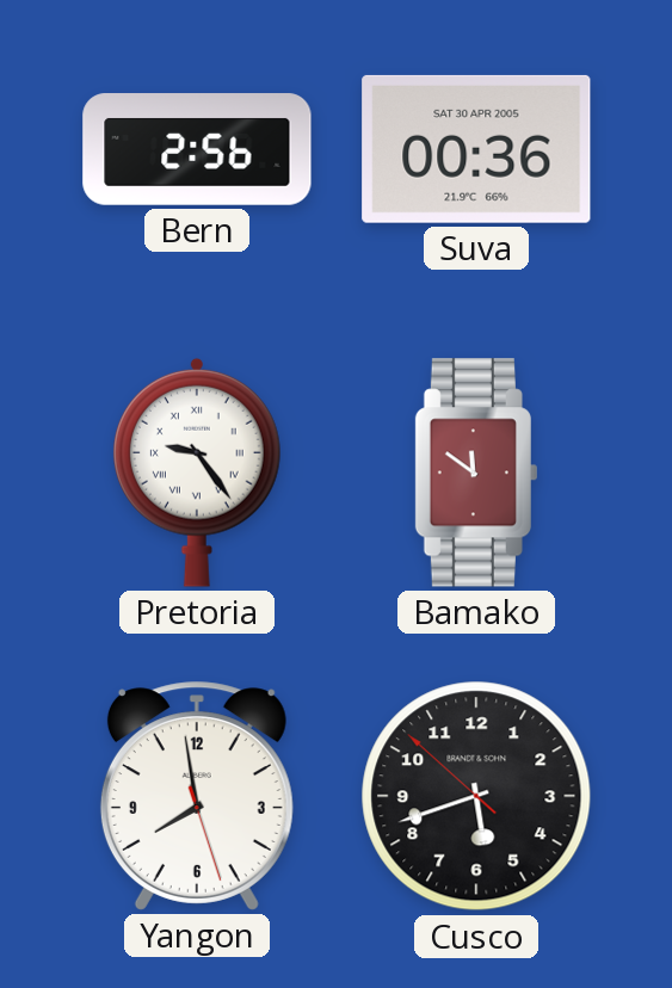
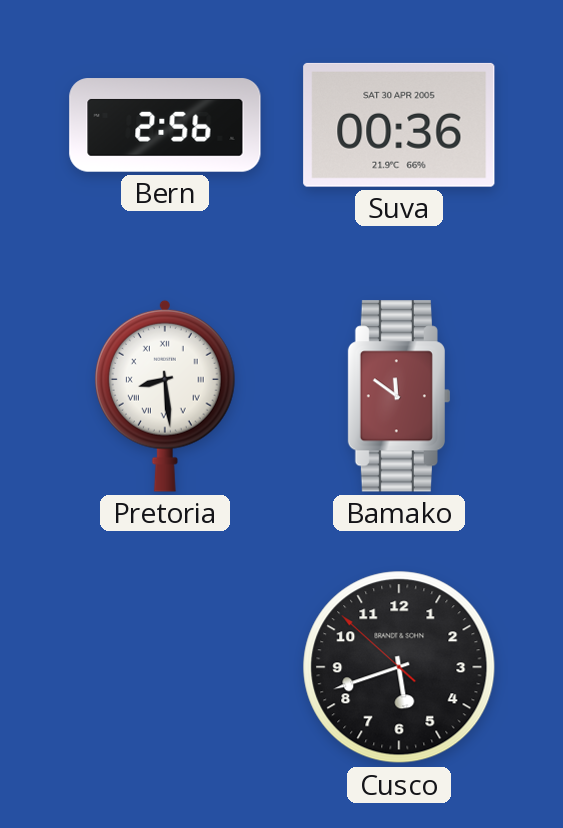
Pretoria: 9:24 -> 8:29 (165, 396)
Yangon: 7:58 -> none (197, 796)
